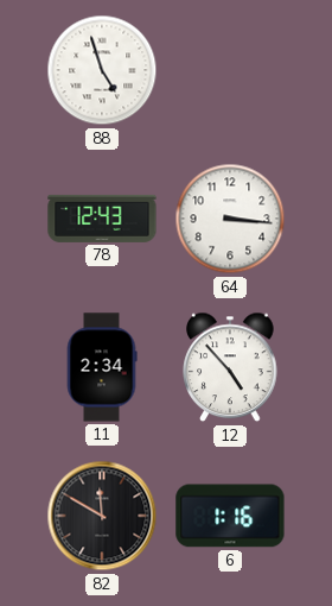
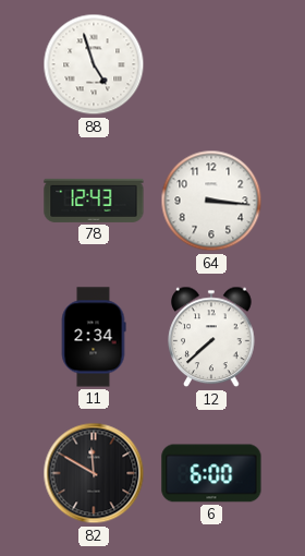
12: 4:53 -> 7:38 (211, 337)
6: 1:16 -> 6:00 (211, 473)
